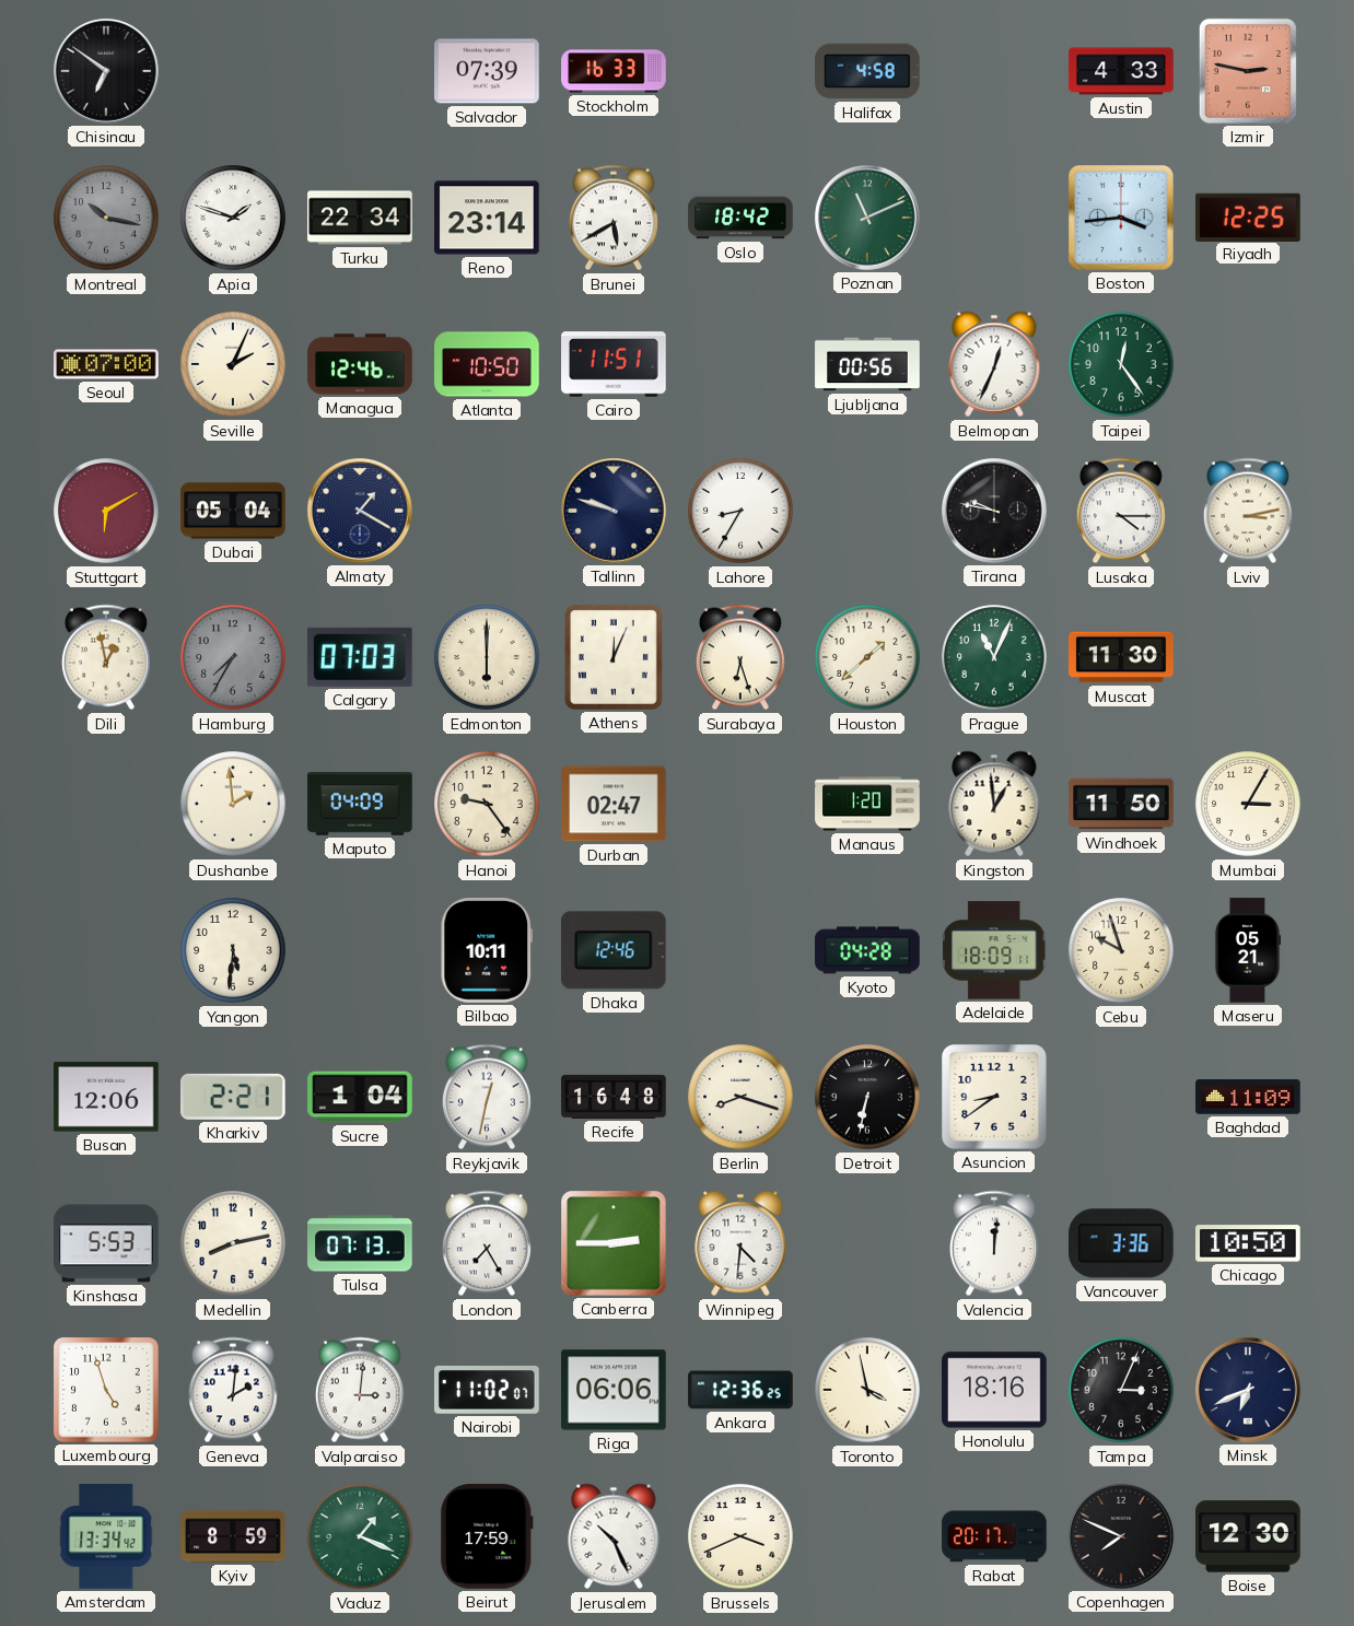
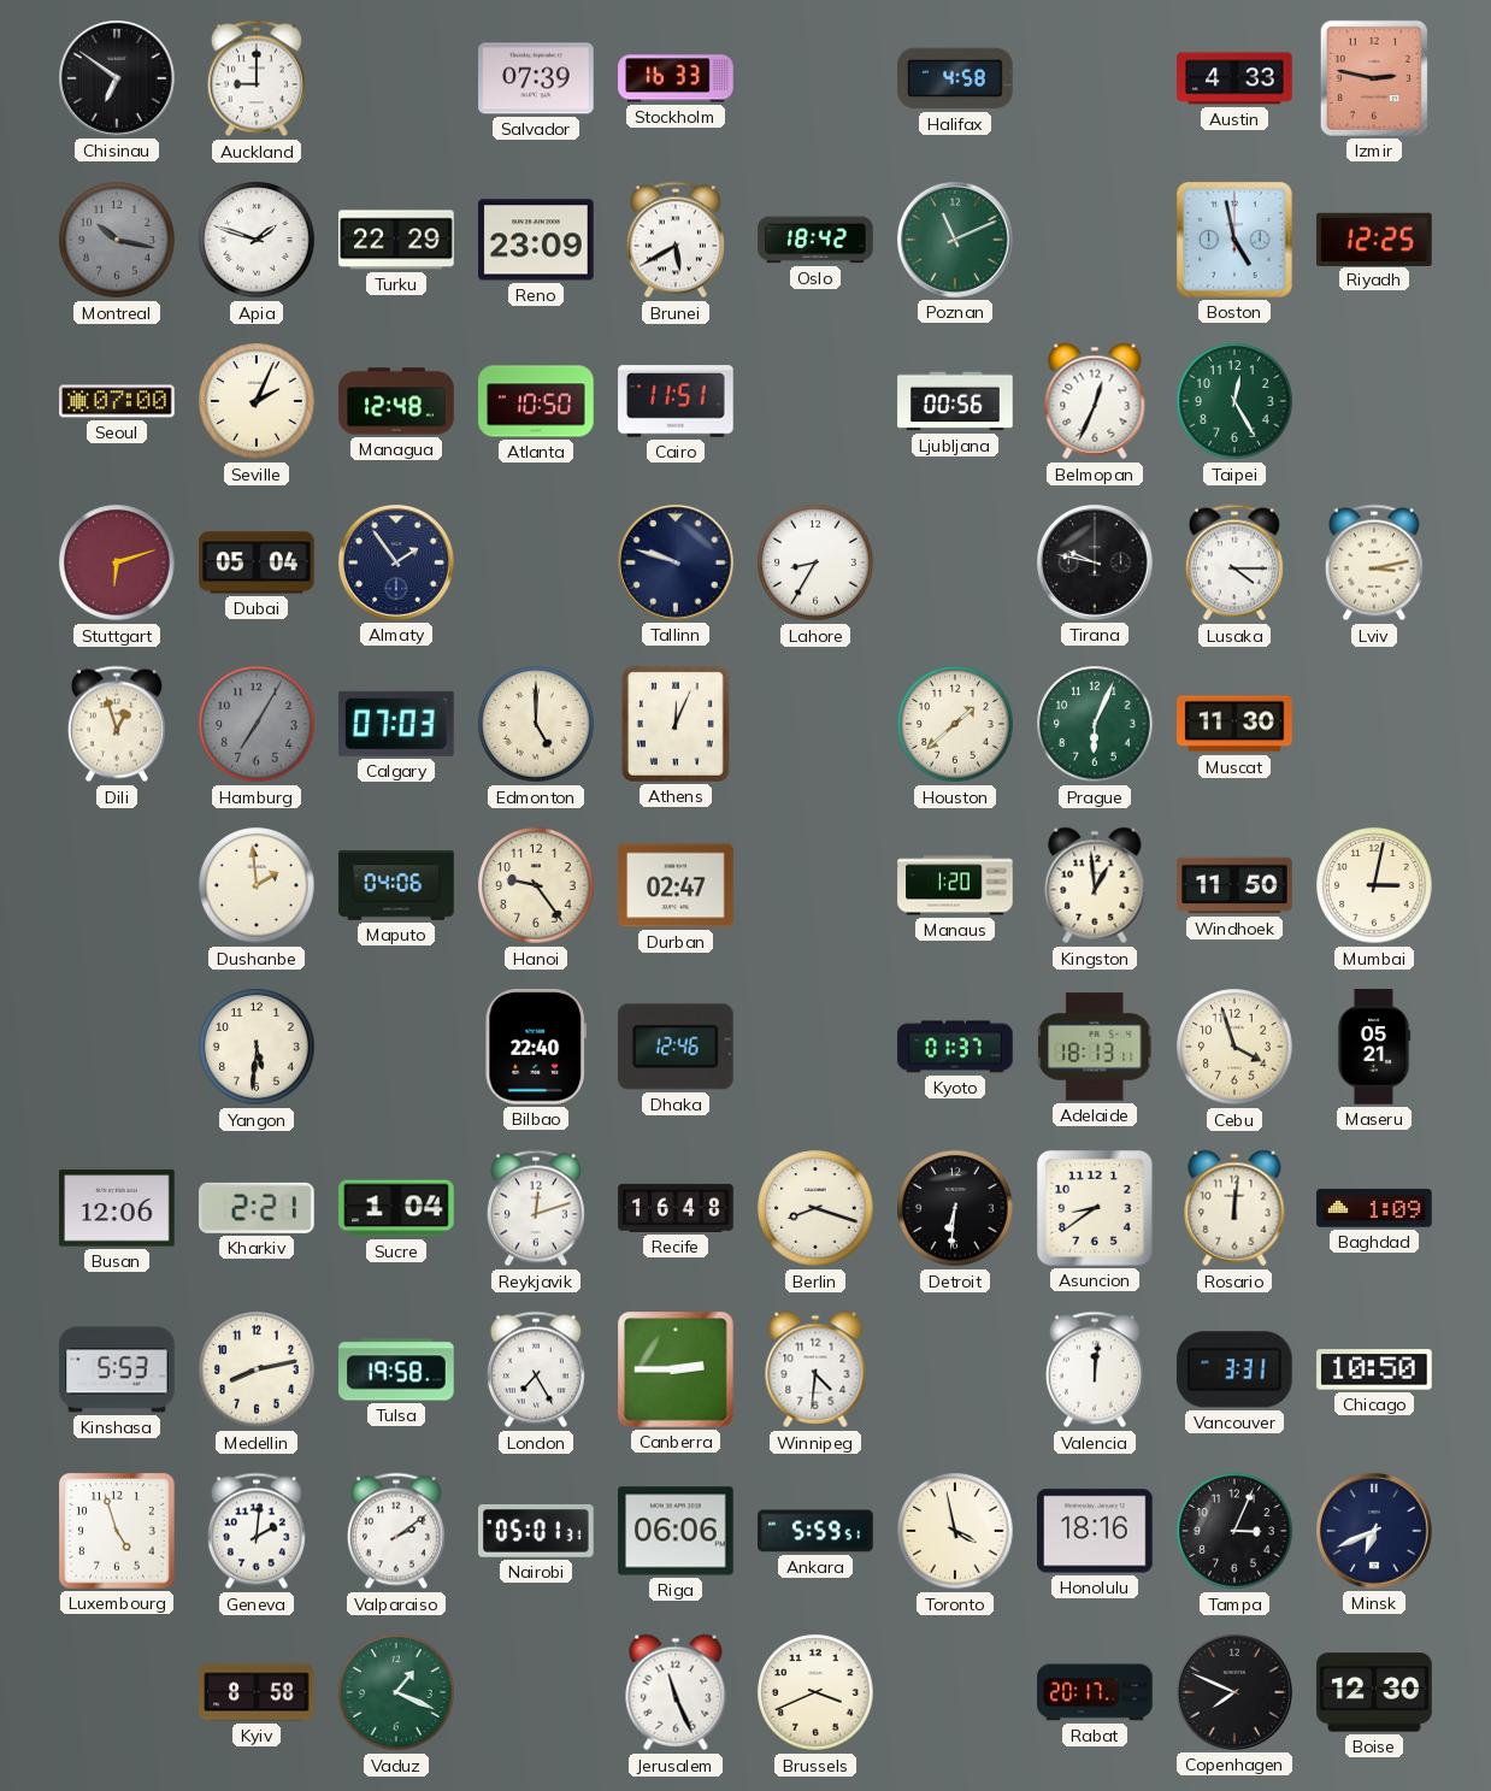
Auckland: none -> 9:00 (257, 78)
Turku: 22:34 -> 22:29 (396, 240)
Reno: 23:14 -> 23:09 (536, 240)
Boston: 3:44 -> 4:58 (1236, 241)
Managua: 12:46 -> 12:48 (396, 401)
Taipei: 12:24 -> 12:25 (1234, 401)
Stuttgart: 6:10 -> 6:12 (117, 562)
Almaty: 1:20 -> 1:54 (397, 564)
Dili: 12:58 -> 12:57 (117, 724)
Hamburg: 7:35 -> 7:05 (257, 724)
Edmonton: 6:00 -> 5:00 (536, 724)
Surabaya: 6:27 -> none (740, 657)
Prague: 11:04 -> 6:04 (1095, 724)
Maputo: 04:09 -> 04:06 (396, 885)
Mumbai: 3:05 -> 3:02 (1374, 885)
Bilbao: 10:11 -> 22:40 (535, 1047)
Kyoto: 04:28 -> 01:37 (955, 1047)
Adelaide: 18:09 -> 18:13 (1096, 1047)
Cebu: 9:57 -> 3:57 (1234, 1047)
Reykjavik: 12:32 -> 12:12 (536, 1208)
Detroit: 6:32 -> 6:31 (955, 1208)
Rosario: none -> 12:01 (1234, 1208)
Baghdad: 11:09 -> 1:09 (1374, 1208)
Tulsa: 07:13 -> 19:58 (396, 1369)
Vancouver: 3:36 -> 3:31 (1234, 1369)
Valparaiso: 3:01 -> 2:09 (396, 1531)
Nairobi: 11:02 -> 05:01 (537, 1531)
Ankara: 12:36 -> 5:59 (815, 1531)
Amsterdam: 13:34 -> none (106, 1536)
Kyiv: 8:59 -> 8:58 (257, 1692)
Beirut: 17:59 -> none (487, 1536)
Jerusalem: 10:26 -> 11:26 (676, 1692)
